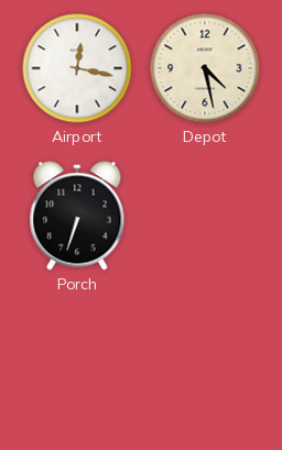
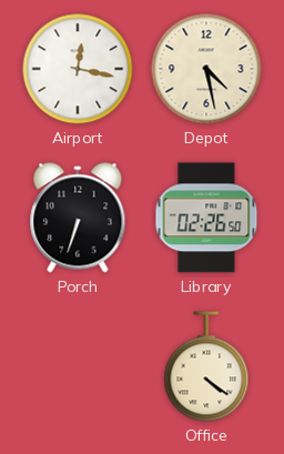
Library: none -> 02:26 (206, 218)
Office: none -> 4:21 (206, 366)
